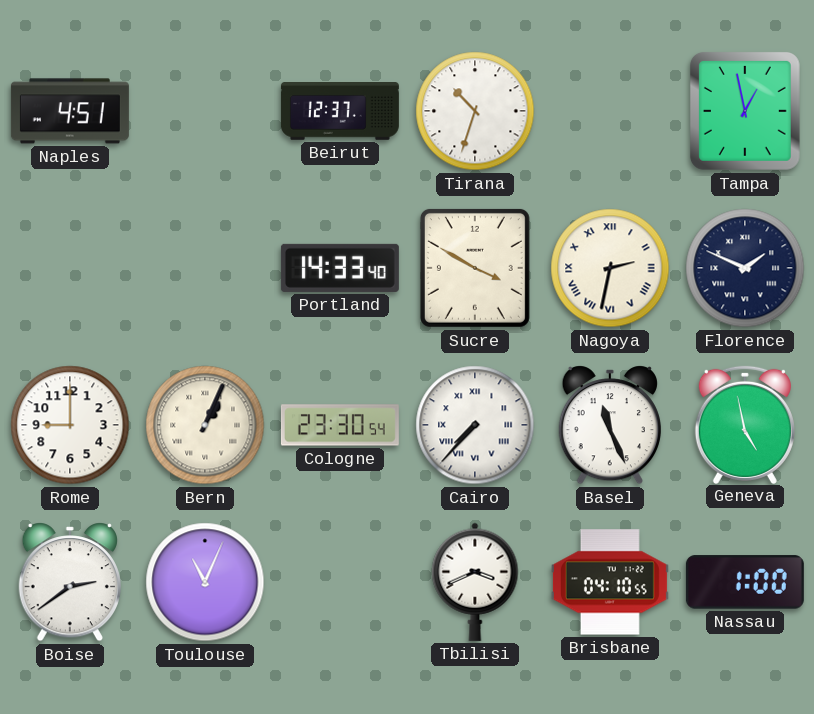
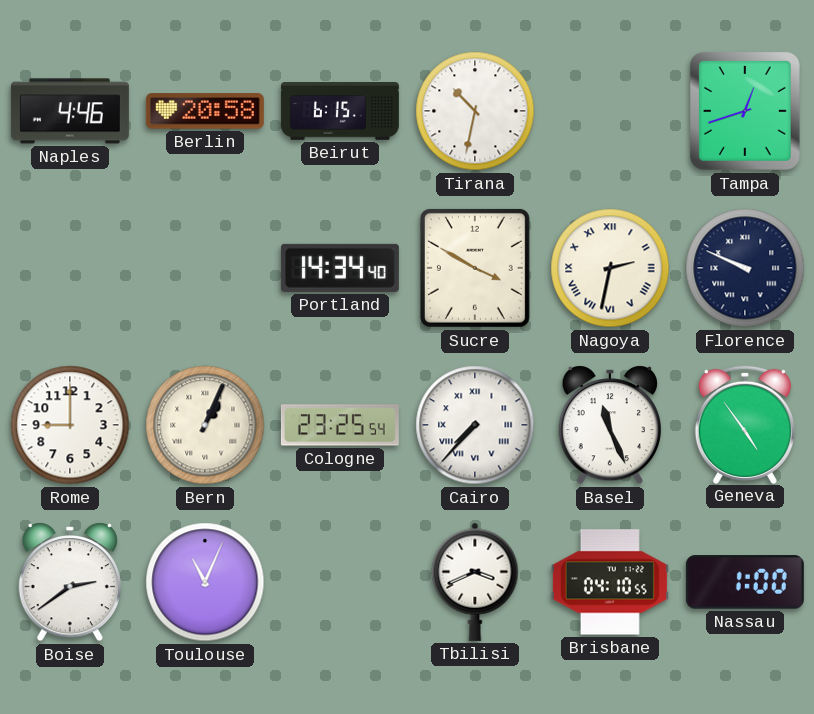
Naples: 4:51 -> 4:46 (70, 111)
Berlin: none -> 20:58 (205, 111)
Beirut: 12:37 -> 6:15 (340, 112)
Tirana: 10:33 -> 10:32 (475, 111)
Tampa: 12:58 -> 12:42 (745, 111)
Portland: 14:33 -> 14:34 (340, 268)
Florence: 1:49 -> 9:49 (745, 268)
Cologne: 23:30 -> 23:25 (340, 425)
Geneva: 4:58 -> 4:54 (745, 424)
